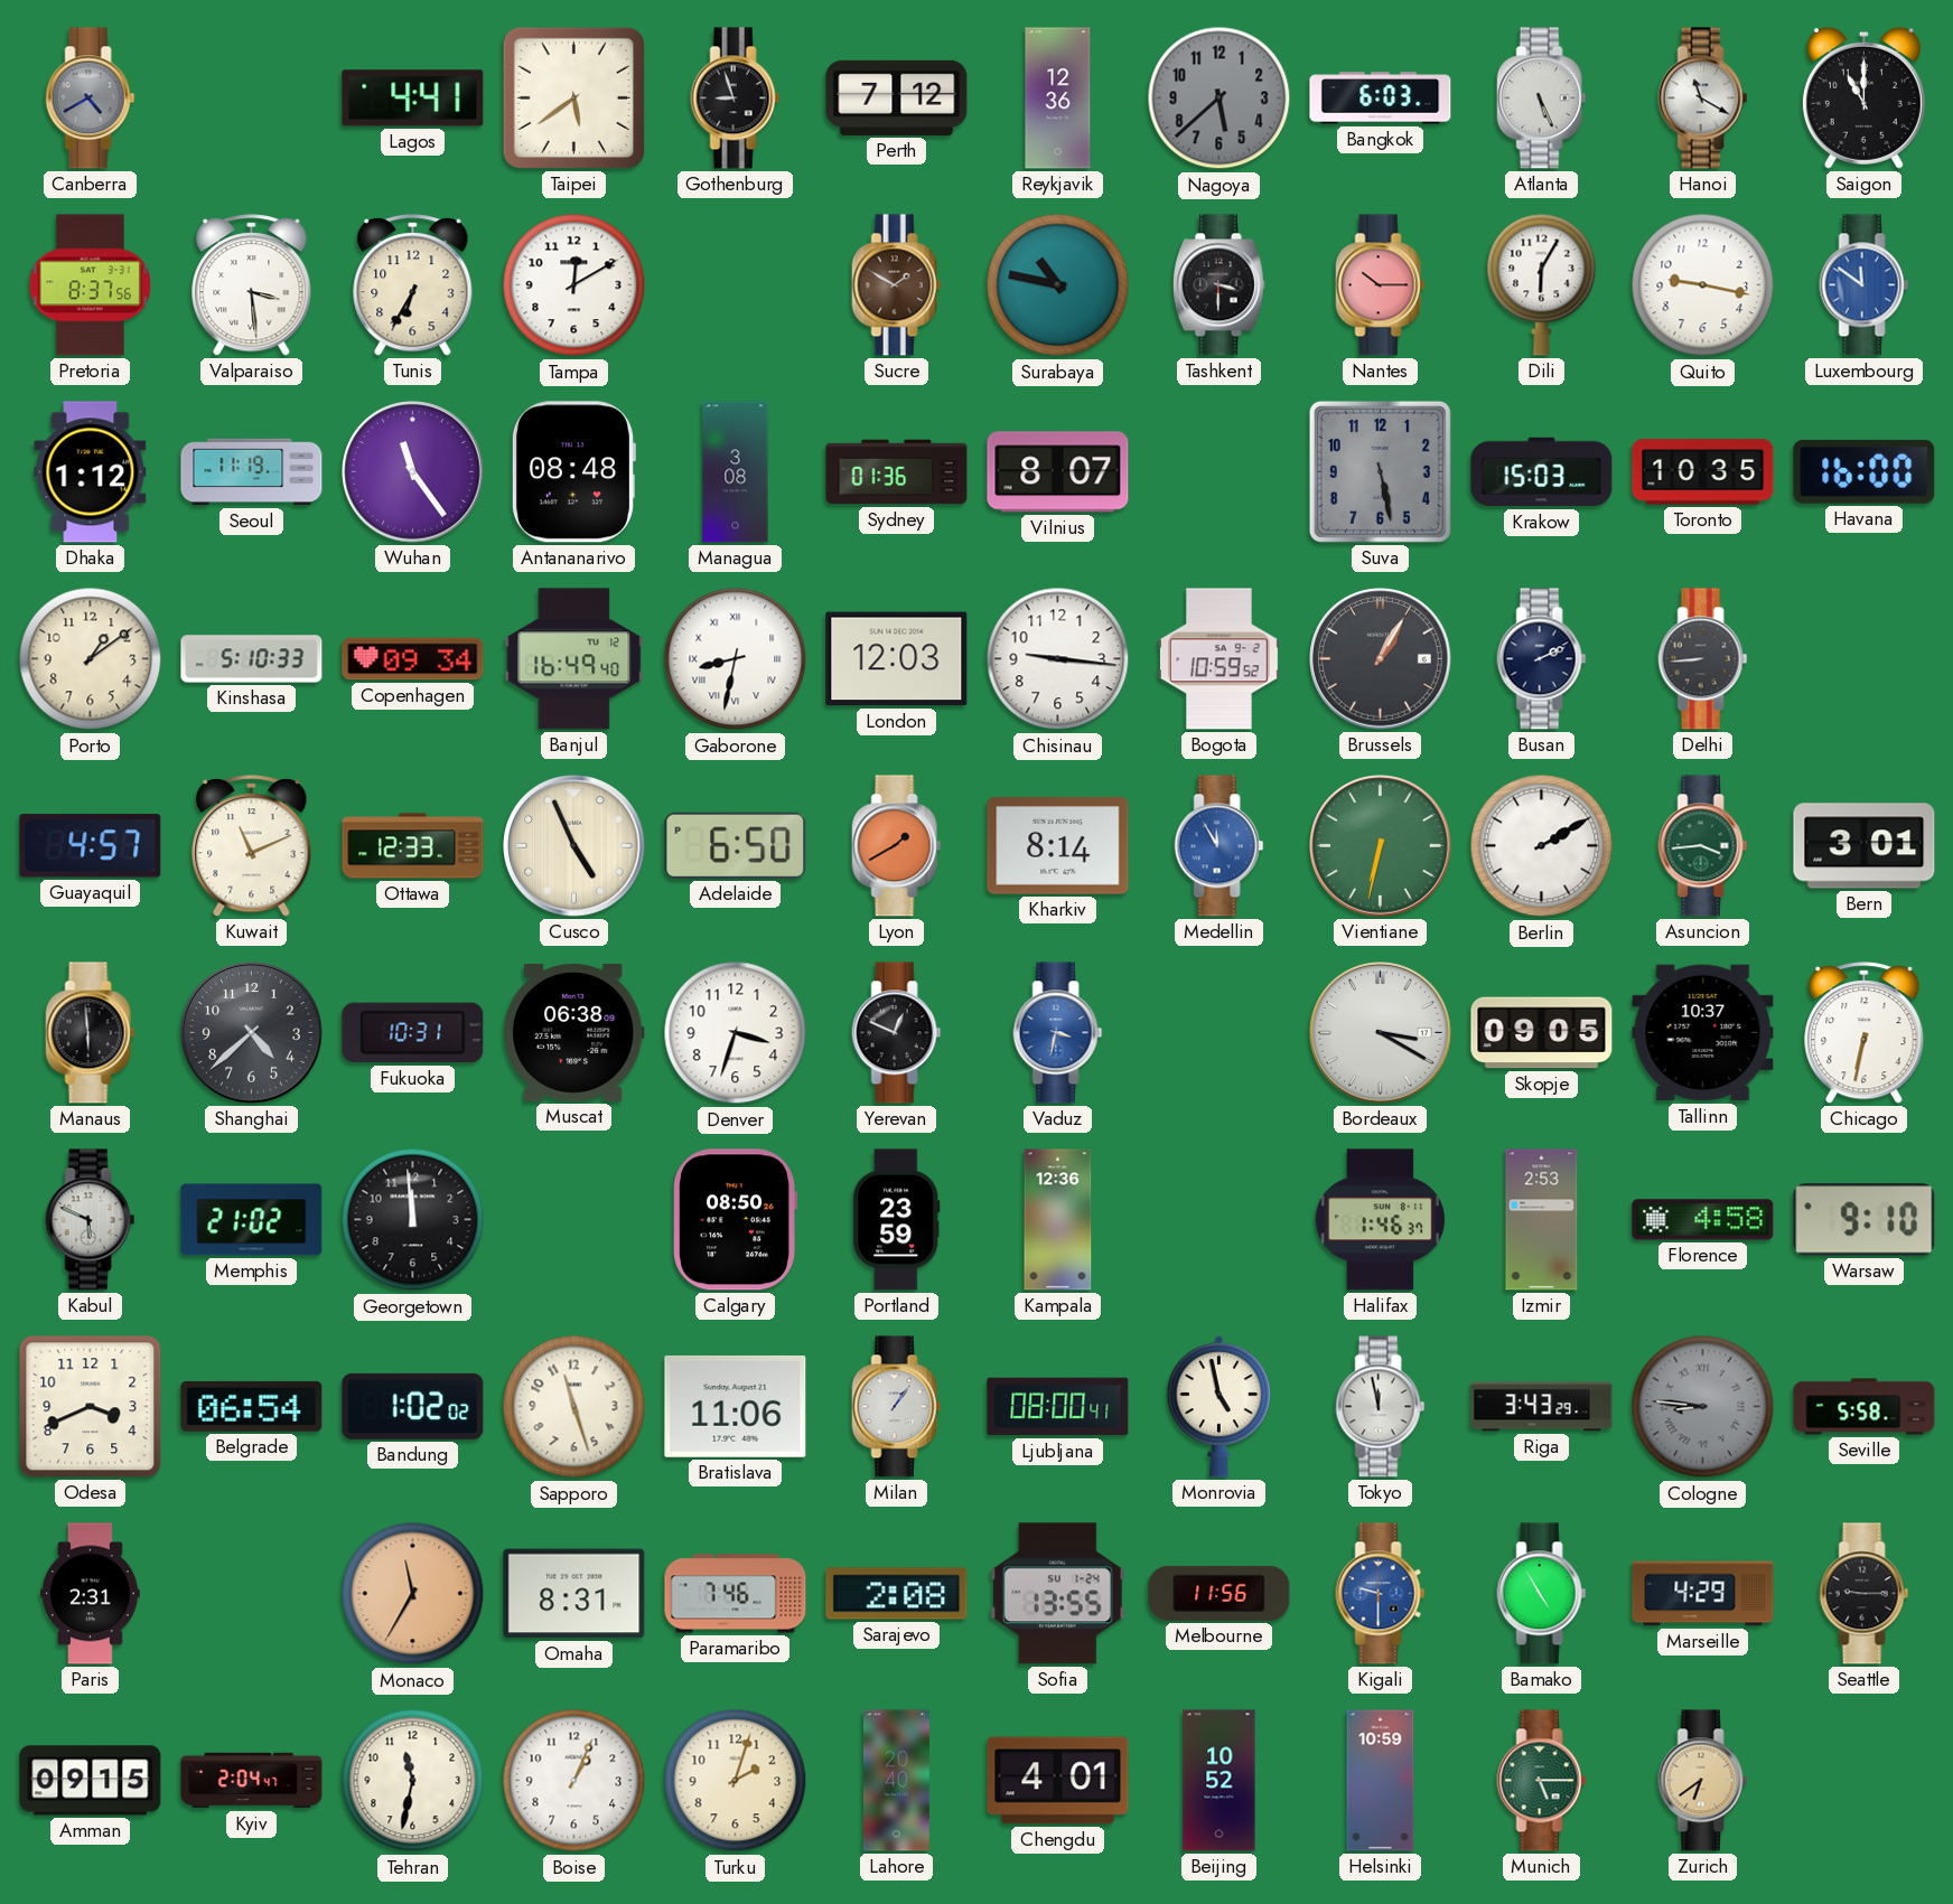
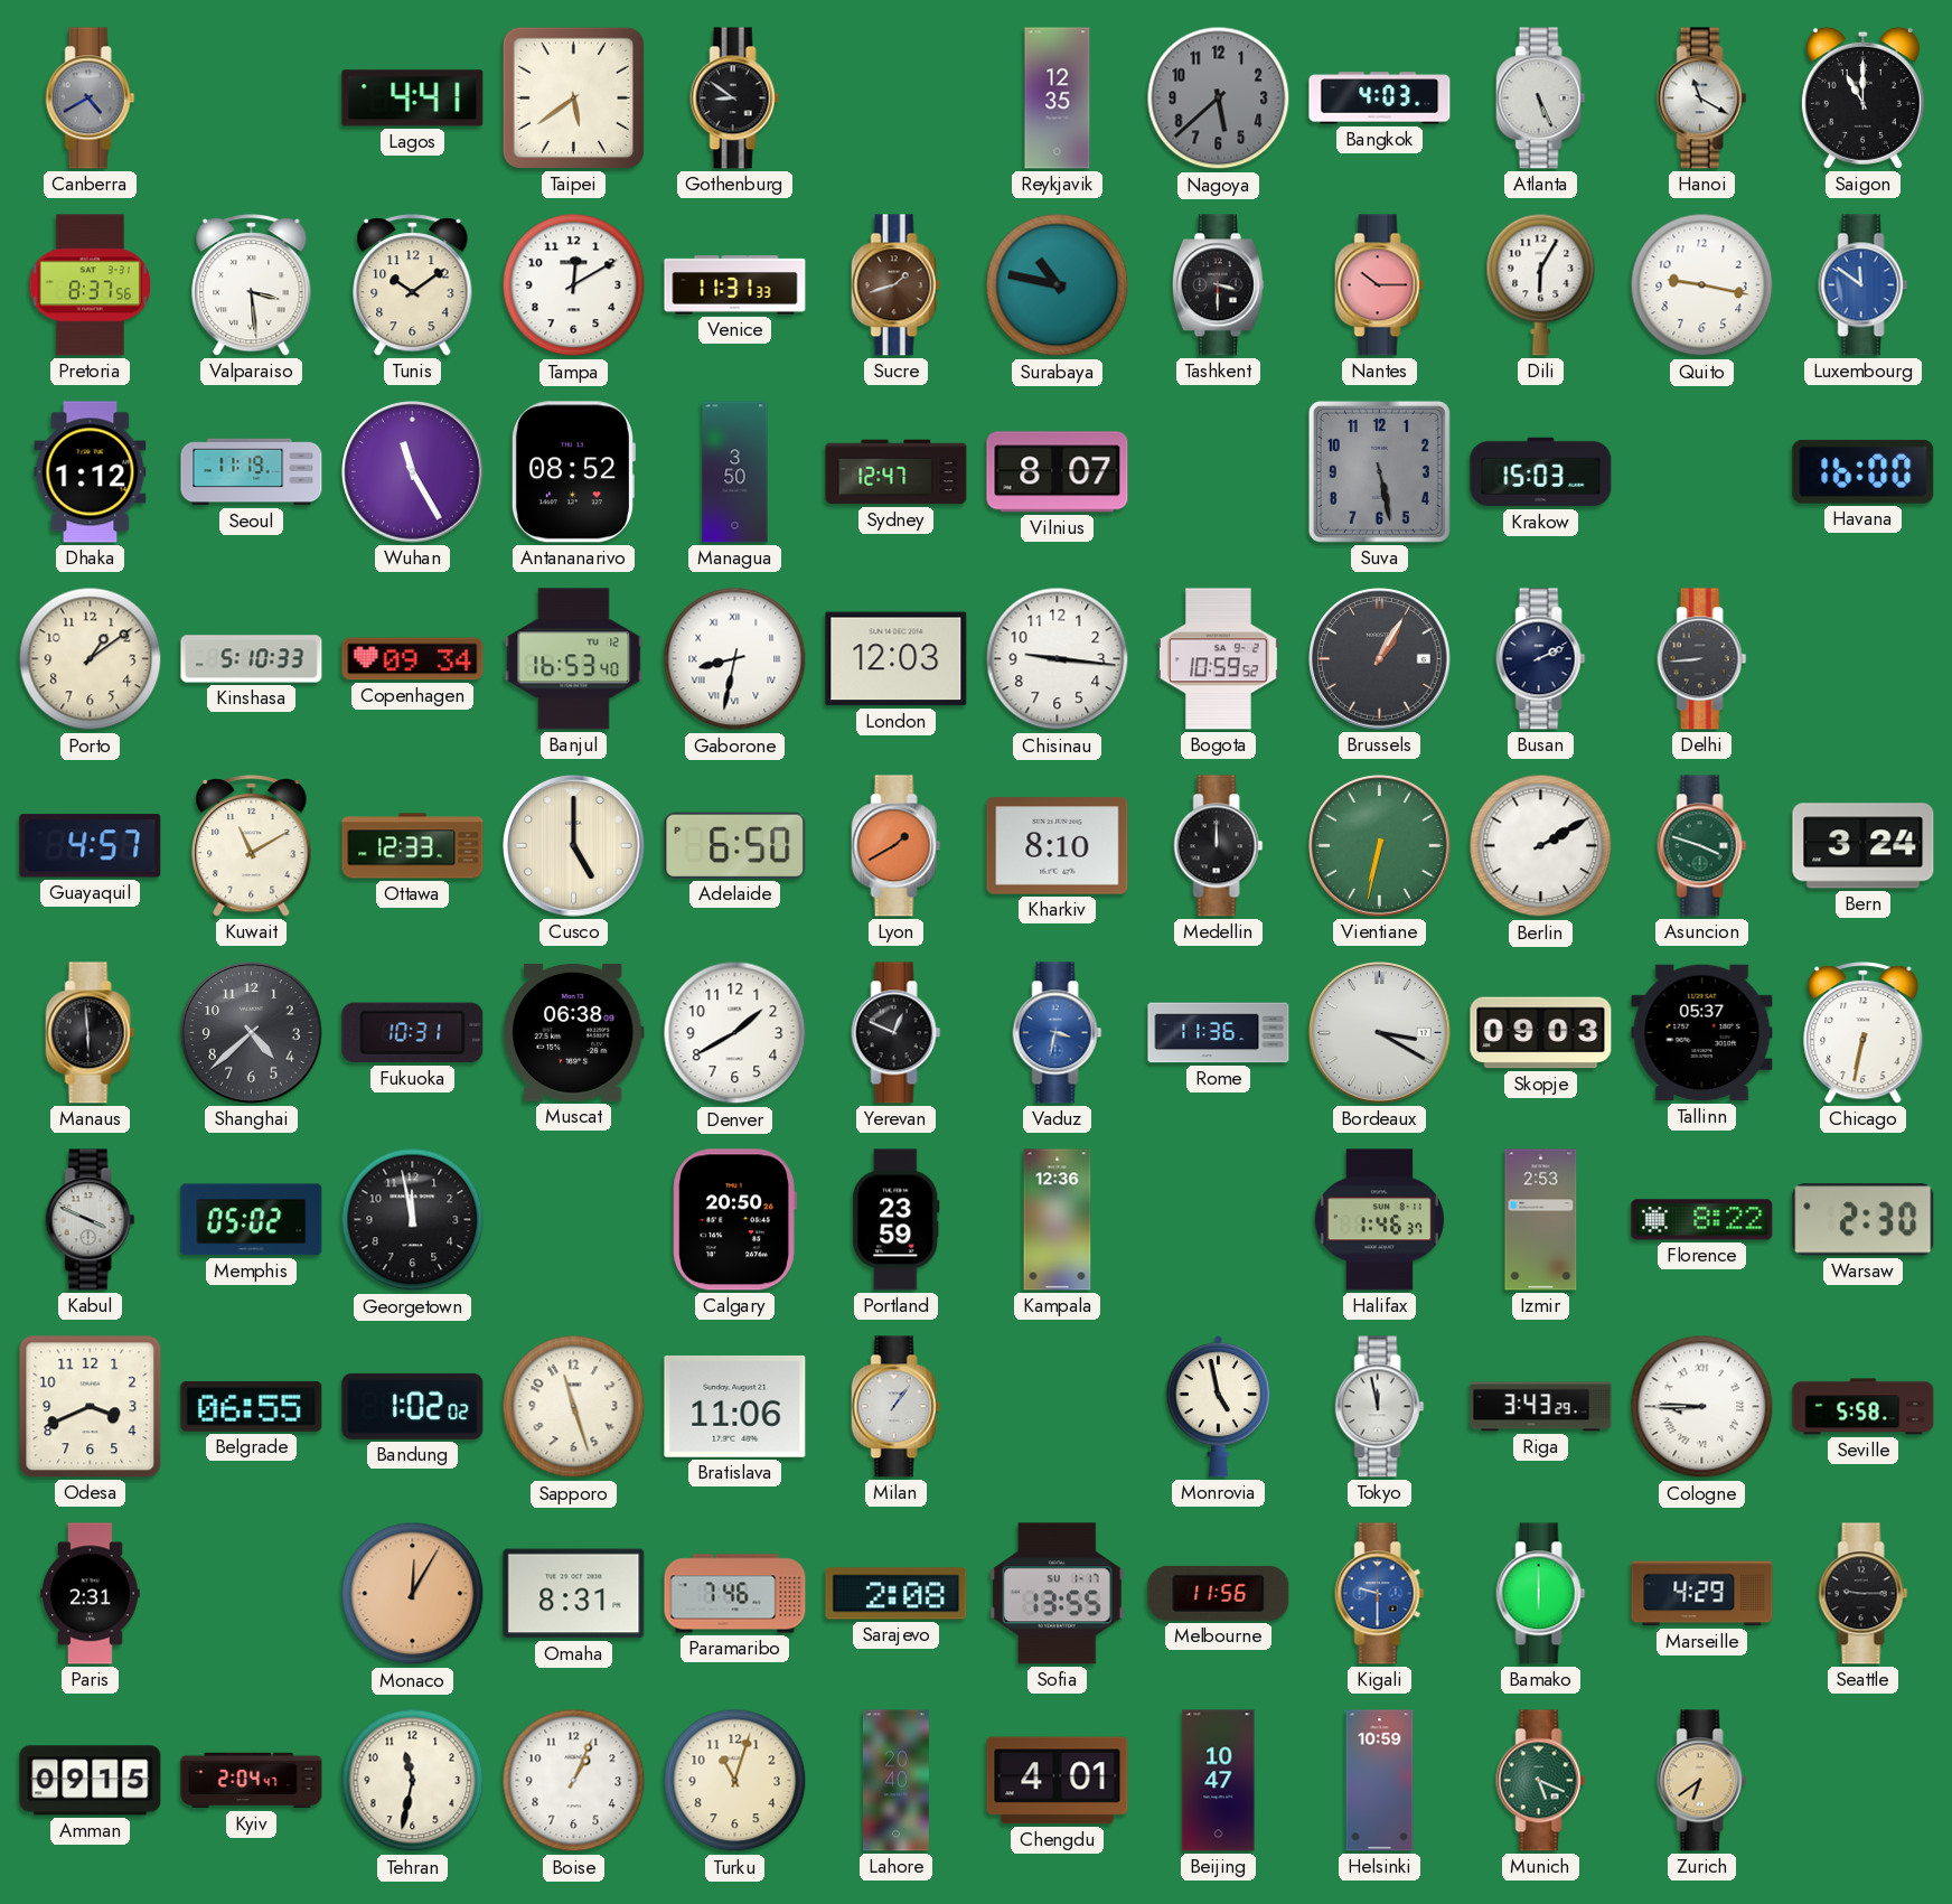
Gothenburg: 8:57 -> 8:51 (735, 99)
Perth: 7:12 -> none (897, 97)
Reykjavik: 12:36 -> 12:35 (1058, 99)
Bangkok: 6:03 -> 4:03 (1380, 99)
Tunis: 6:35 -> 10:09 (413, 285)
Venice: none -> 11:31 (735, 285)
Sucre: 1:50 -> 1:42 (897, 285)
Wuhan: 11:24 -> 11:25 (413, 472)
Antananarivo: 08:48 -> 08:52 (573, 472)
Managua: 3:08 -> 3:50 (735, 472)
Sydney: 01:36 -> 12:47 (897, 472)
Toronto: 10:35 -> none (1703, 472)
Banjul: 16:49 -> 16:53 (574, 659)
Kuwait: 11:11 -> 11:10 (252, 846)
Cusco: 4:56 -> 5:00 (574, 846)
Kharkiv: 8:14 -> 8:10 (1058, 846)
Medellin: 11:55 -> 12:00 (1219, 846)
Medellin dial: blue -> black (1219, 846)
Asuncion: 3:44 -> 3:48 (1702, 846)
Bern: 3:01 -> 3:24 (1864, 846)
Denver: 3:33 -> 1:40 (735, 1033)
Rome: none -> 11:36 (1219, 1033)
Skopje: 09:05 -> 09:03 (1541, 1033)
Tallinn: 10:37 -> 05:37 (1702, 1033)
Kabul: 5:49 -> 3:49 (91, 1220)
Memphis: 21:02 -> 05:02 (252, 1220)
Georgetown: 11:59 -> 11:58 (413, 1220)
Calgary: 08:50 -> 20:50 (734, 1220)
Florence: 4:58 -> 8:22 (1702, 1220)
Warsaw: 9:10 -> 2:30 (1864, 1220)
Belgrade: 06:54 -> 06:55 (252, 1406)
Ljubljana: 08:00 -> none (1058, 1407)
Cologne: 8:46 -> 8:45 (1702, 1407)
Cologne dial: grey -> white (1702, 1407)
Monaco: 11:35 -> 12:05 (413, 1594)
Sofia date: SU 1-24 -> SU 1-17 (1058, 1594)
Bamako: 4:55 -> 6:00 (1541, 1594)
Turku: 2:03 -> 11:03 (735, 1781)
Beijing: 10:52 -> 10:47 (1219, 1781)
Munich: 5:15 -> 5:19 (1541, 1781)
